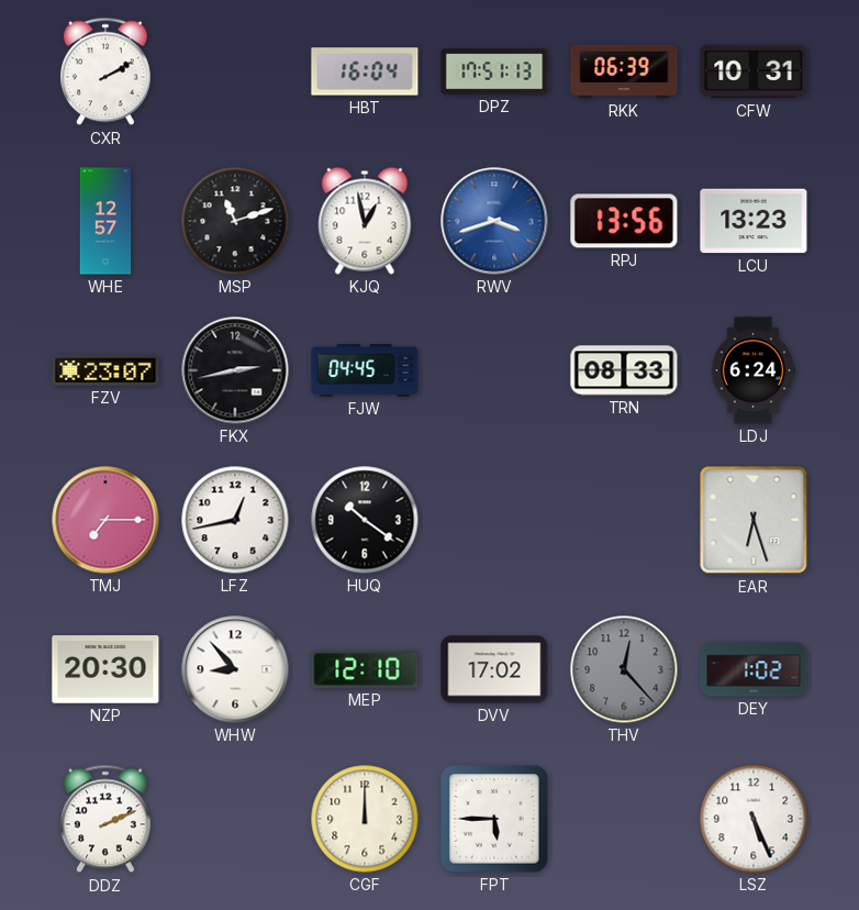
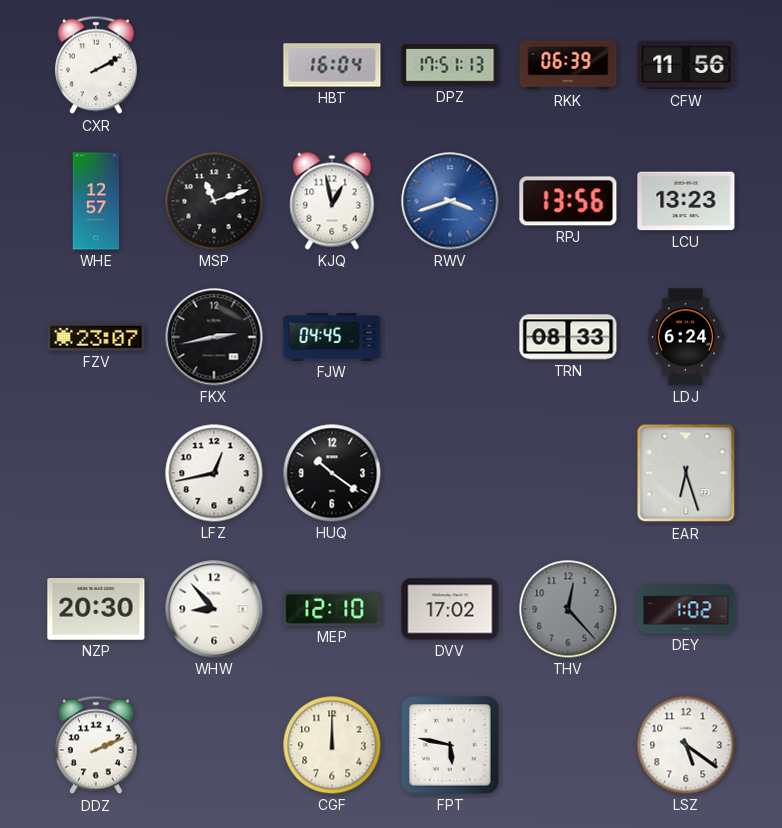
CFW: 10:31 -> 11:56 (686, 65)
TMJ: 7:15 -> none (105, 520)
FPT: 5:45 -> 5:47 (450, 745)
LSZ: 5:26 -> 5:21 (686, 745)
